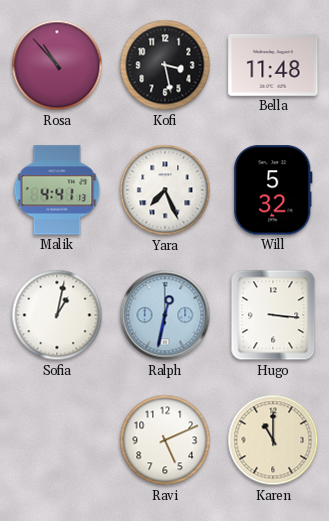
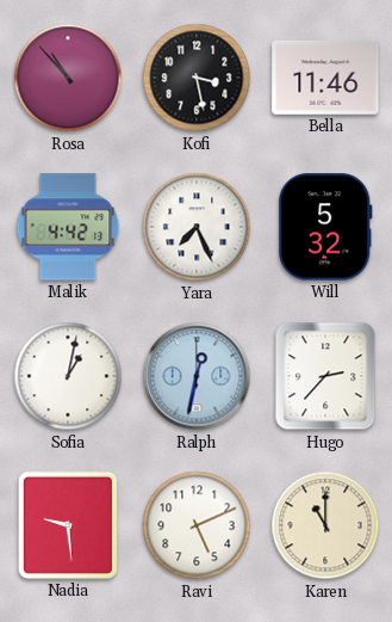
Bella: 11:48 -> 11:46 (325, 78)
Malik: 4:41 -> 4:42 (68, 227)
Hugo: 3:16 -> 2:37 (325, 376)
Nadia: none -> 9:29 (68, 525)
